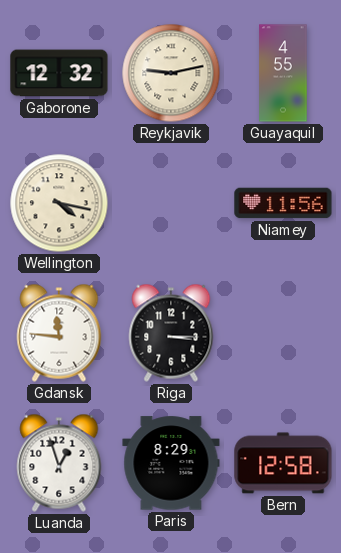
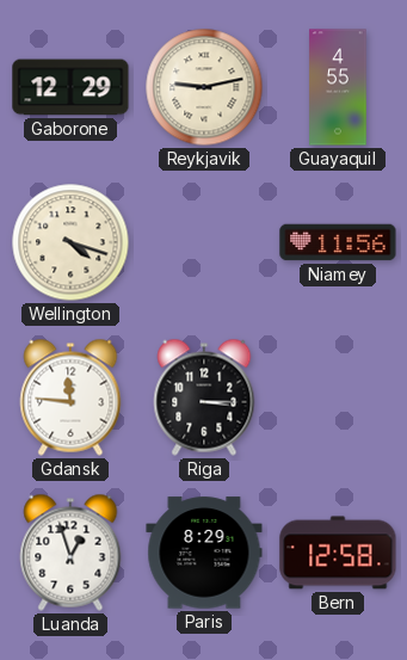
Gaborone: 12:32 -> 12:29 (70, 87)
Wellington: 4:17 -> 4:18 (70, 242)
